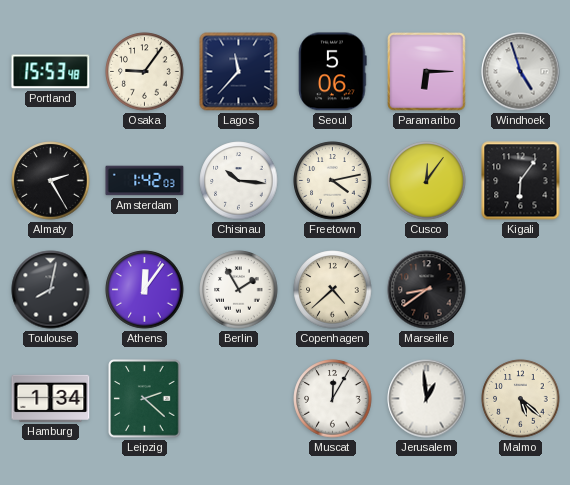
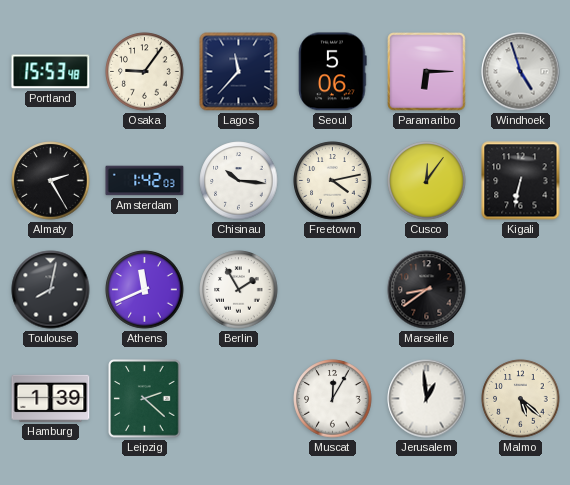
Kigali: 6:06 -> 6:32 (521, 181)
Athens: 12:06 -> 11:41 (145, 290)
Copenhagen: 4:38 -> none (333, 290)
Hamburg: 1:34 -> 1:39 (51, 398)
